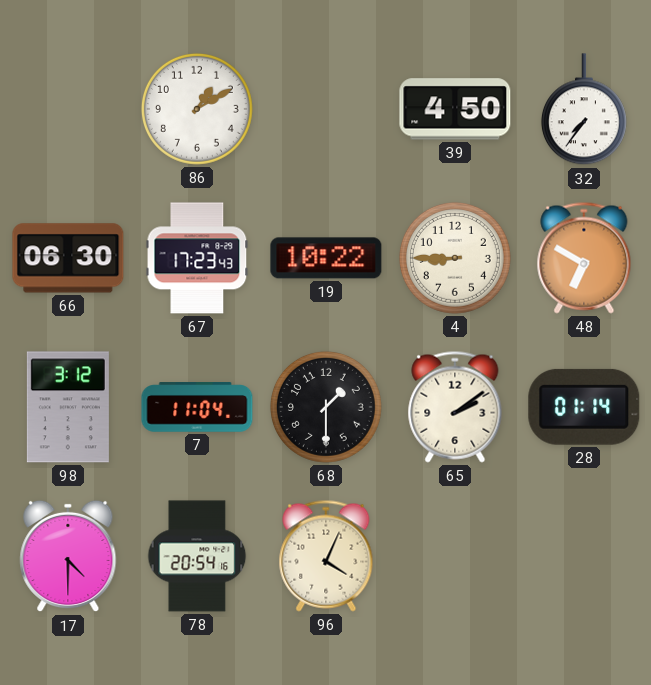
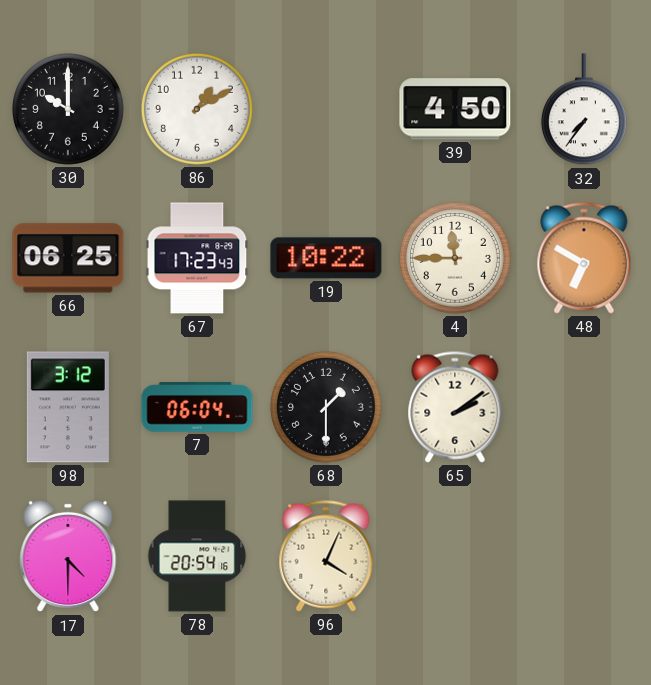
30: none -> 10:00 (68, 109)
66: 06:30 -> 06:25 (68, 258)
4: 8:45 -> 11:45 (455, 258)
7: 11:04 -> 06:04 (197, 407)
28: 01:14 -> none (584, 407)
